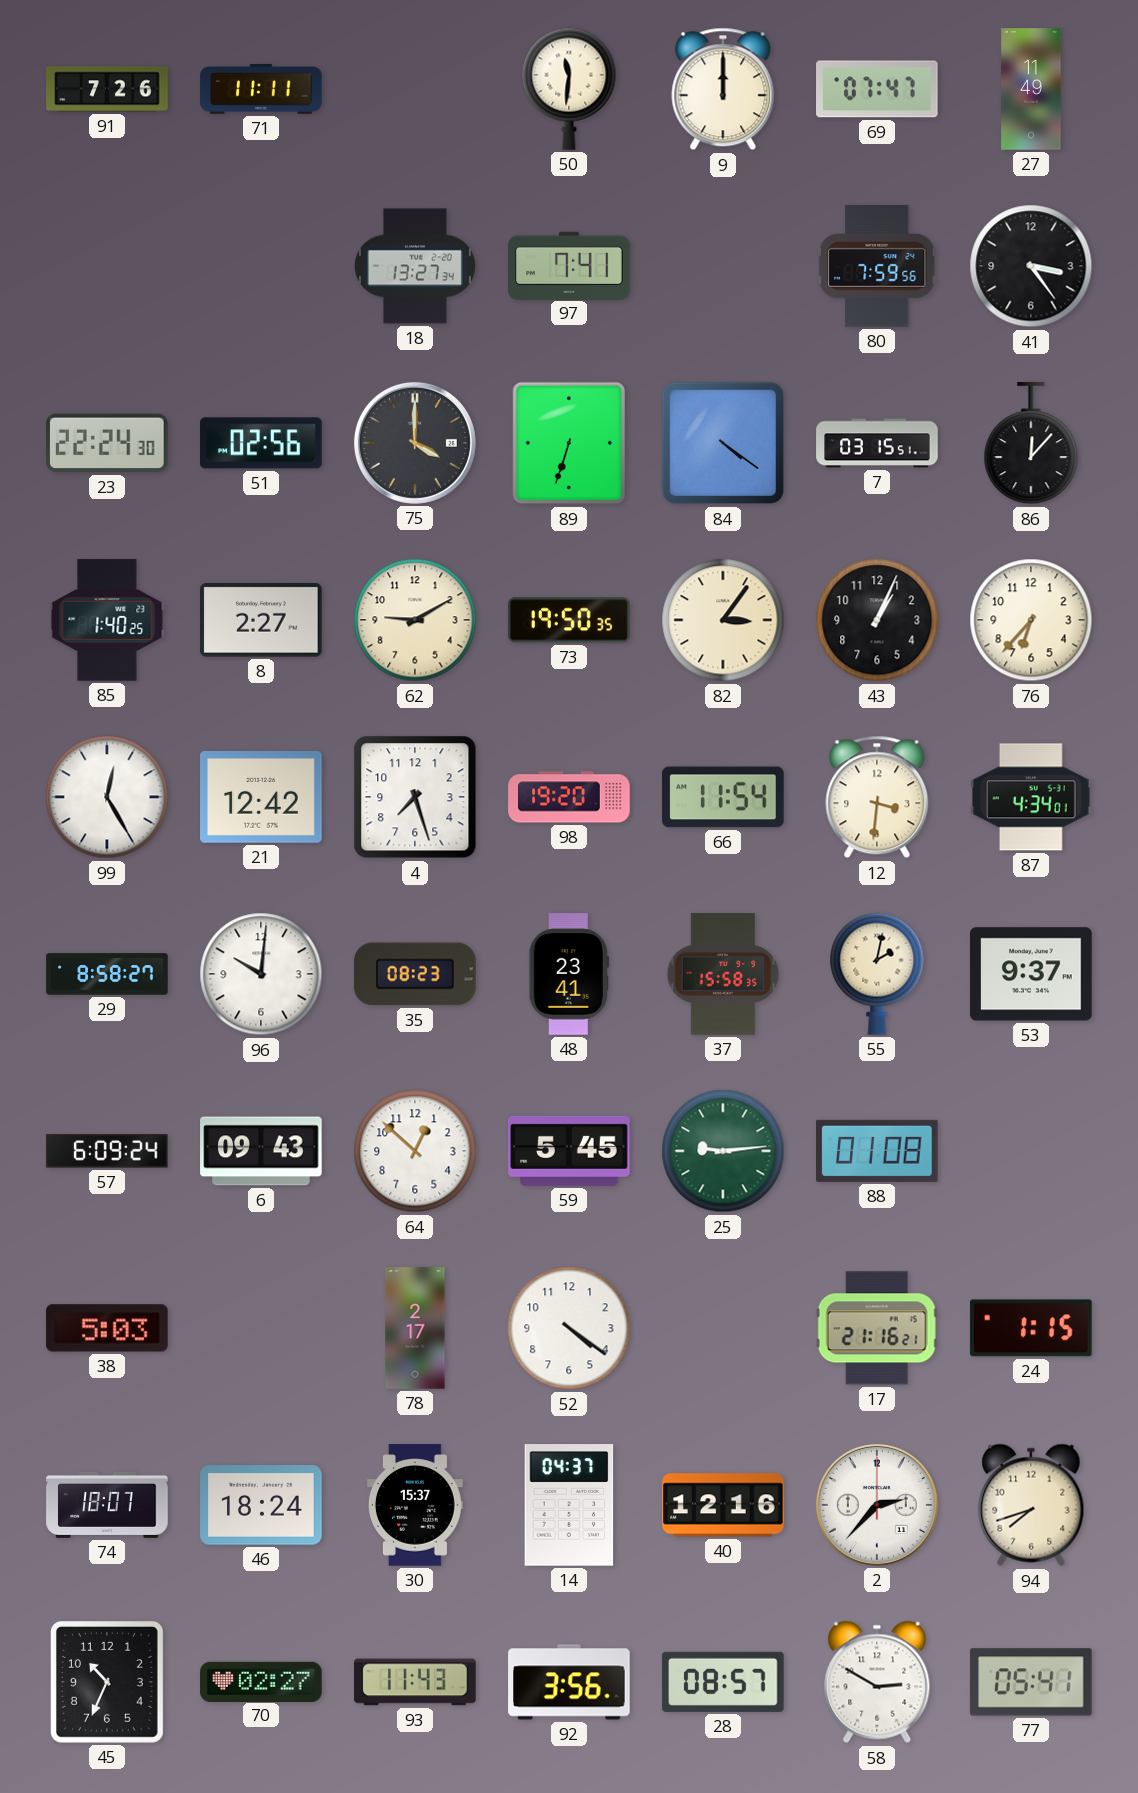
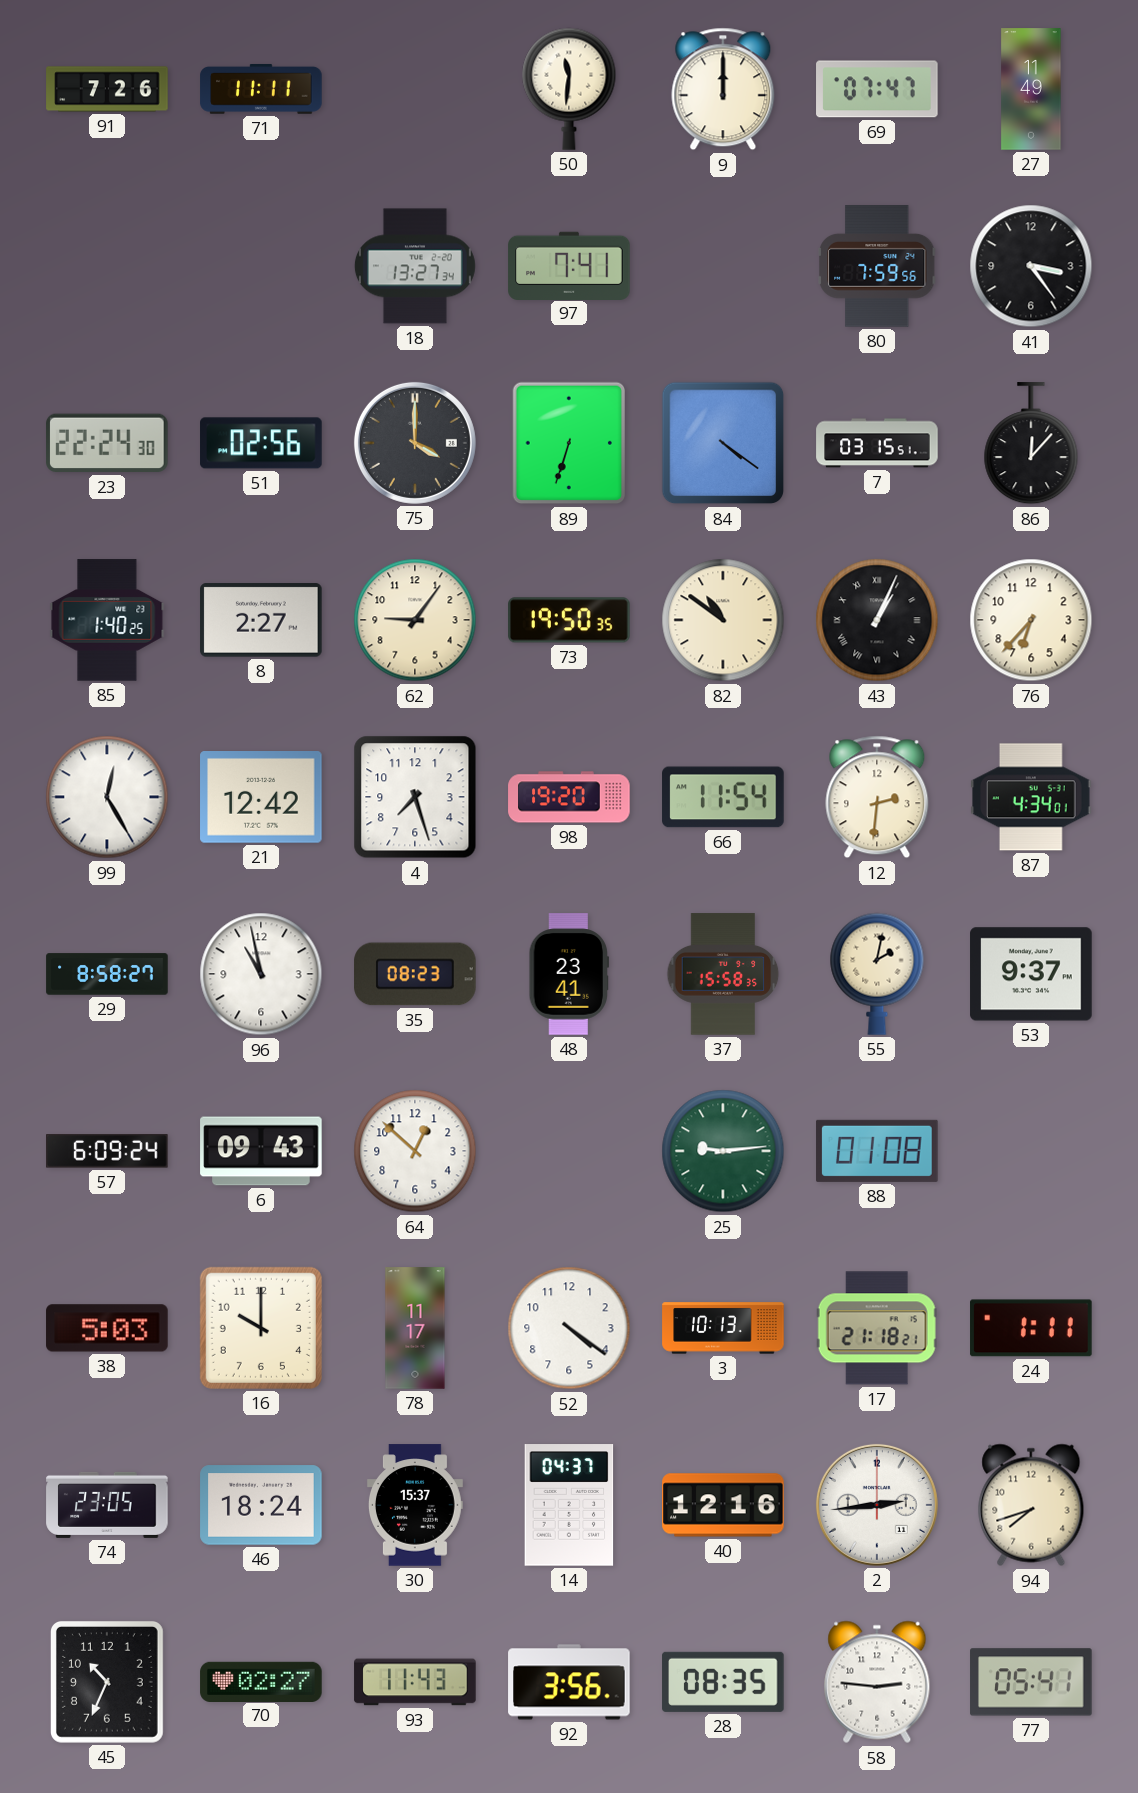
62: 9:10 -> 9:06 (415, 620)
82: 3:06 -> 10:51 (723, 620)
43 numerals: Arabic -> Roman (877, 620)
12: 3:31 -> 2:31 (877, 797)
96: 10:01 -> 10:58 (261, 974)
59: 5:45 -> none (569, 1151)
16: none -> 10:00 (261, 1328)
78: 2:17 -> 11:17 (415, 1328)
3: none -> 10:13 (723, 1328)
17: 21:16 -> 21:18 (877, 1328)
24: 1:15 -> 1:11 (1031, 1328)
74: 18:07 -> 23:05 (107, 1505)
2: 2:37 -> 2:44 (877, 1505)
28: 08:57 -> 08:35 (723, 1682)
58: 2:50 -> 2:46 (877, 1682)
